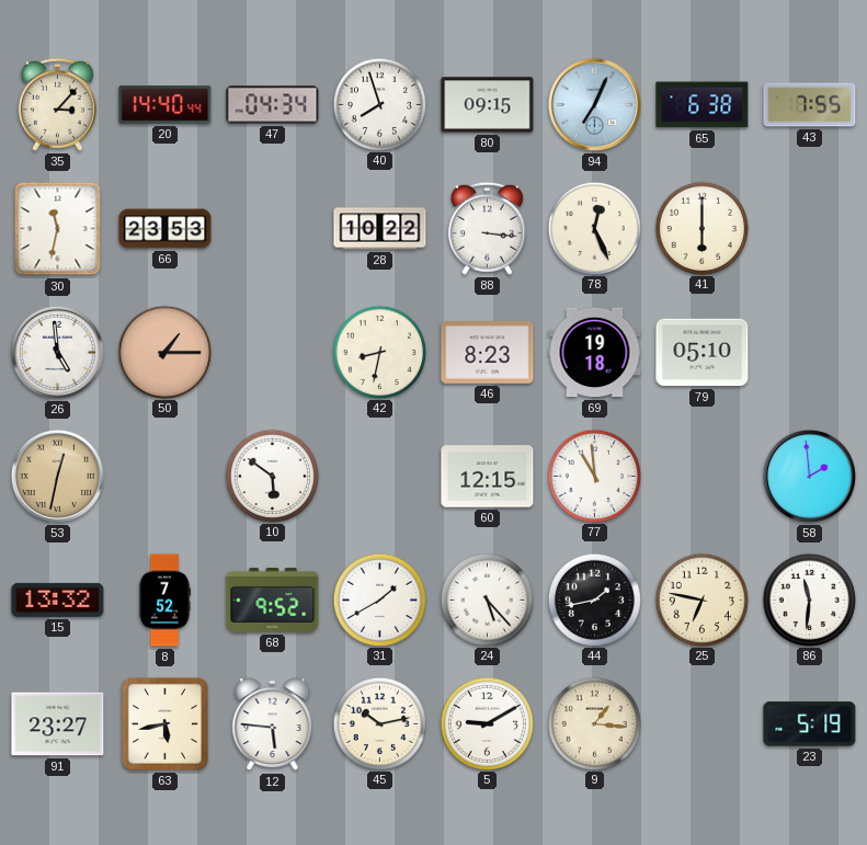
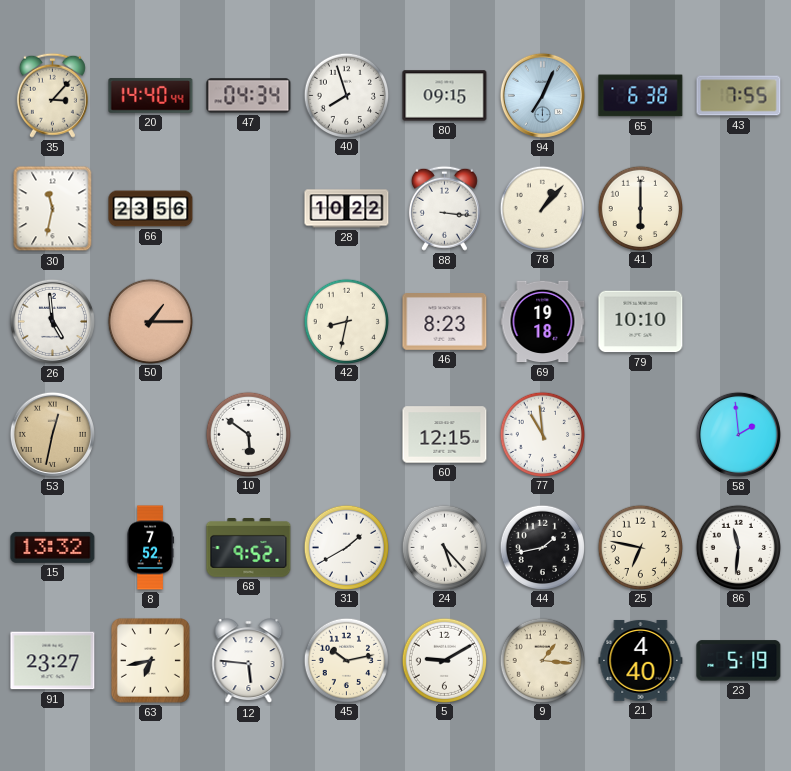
66: 23:53 -> 23:56 (151, 209)
78: 12:26 -> 1:07 (542, 208)
79: 05:10 -> 10:10 (641, 322)
63: 5:43 -> 6:43 (150, 660)
21: none -> 4:40 (641, 660)
